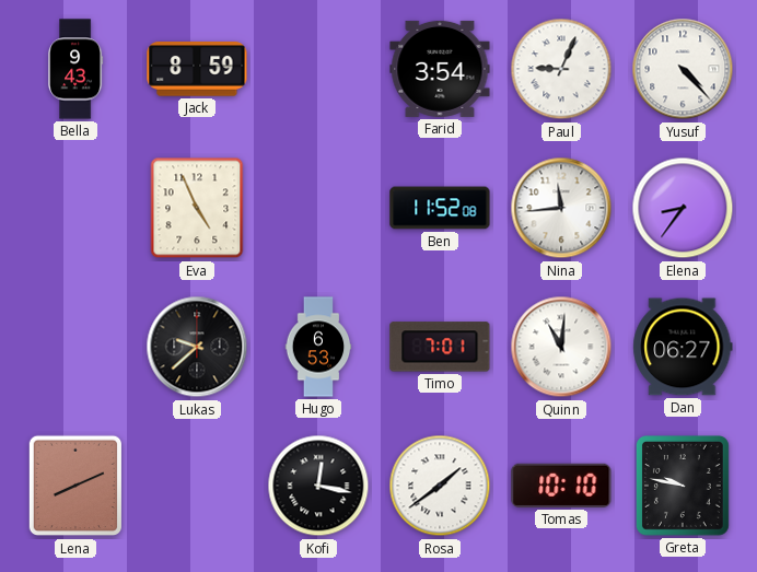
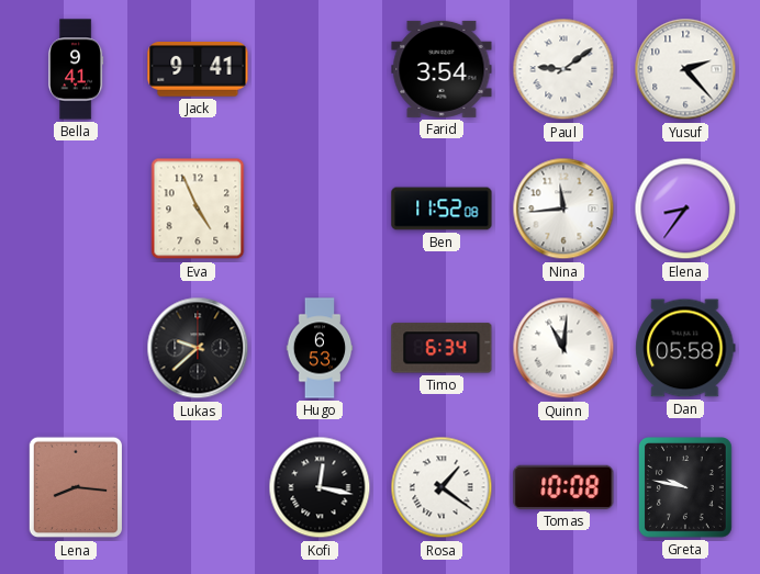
Bella: 9:43 -> 9:41 (76, 69)
Jack: 8:59 -> 9:41 (198, 70)
Paul: 9:04 -> 9:09 (563, 69)
Yusuf: 4:23 -> 2:23 (685, 69)
Timo: 7:01 -> 6:34 (442, 348)
Dan: 06:27 -> 05:58 (685, 348)
Lena: 8:11 -> 8:16 (75, 487)
Rosa: 1:39 -> 1:21 (442, 487)
Tomas: 10:10 -> 10:08 (563, 487)
